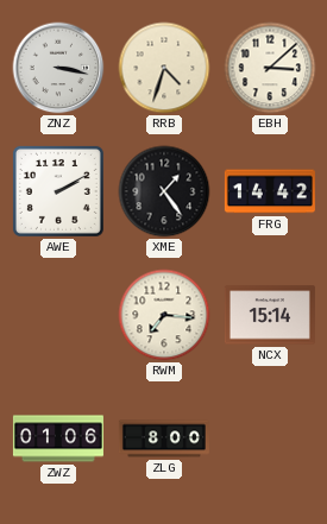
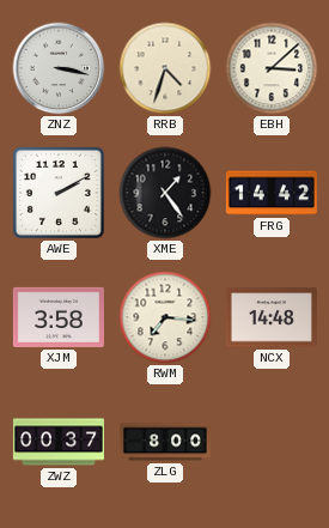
XJM: none -> 3:58 (59, 317)
NCX: 15:14 -> 14:48 (272, 317)
ZWZ: 01:06 -> 00:37 (59, 442)
